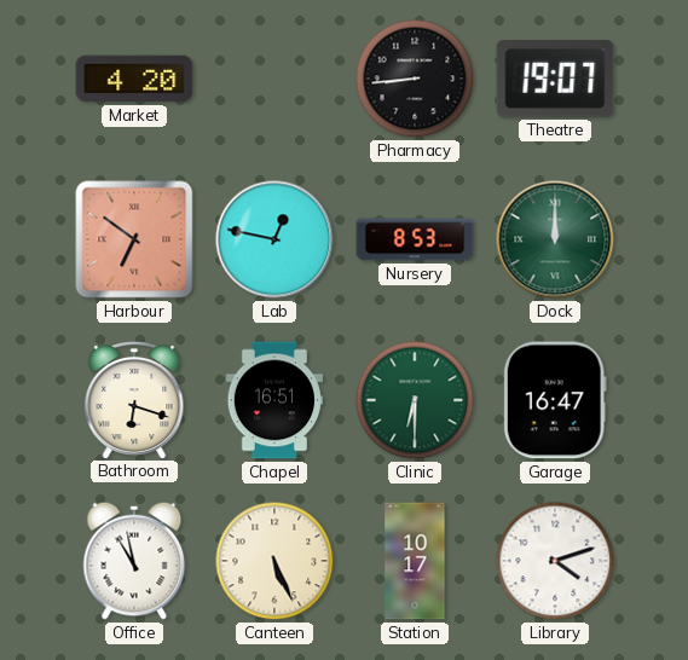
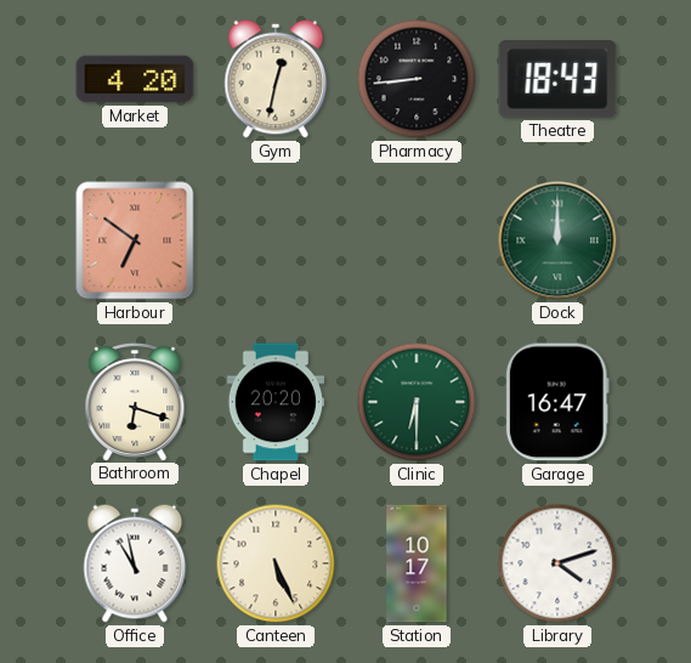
Gym: none -> 12:32 (276, 79)
Theatre: 19:07 -> 18:43 (557, 79)
Lab: 12:47 -> none (274, 239)
Nursery: 8:53 -> none (415, 239)
Chapel: 16:51 -> 20:20 (274, 402)
